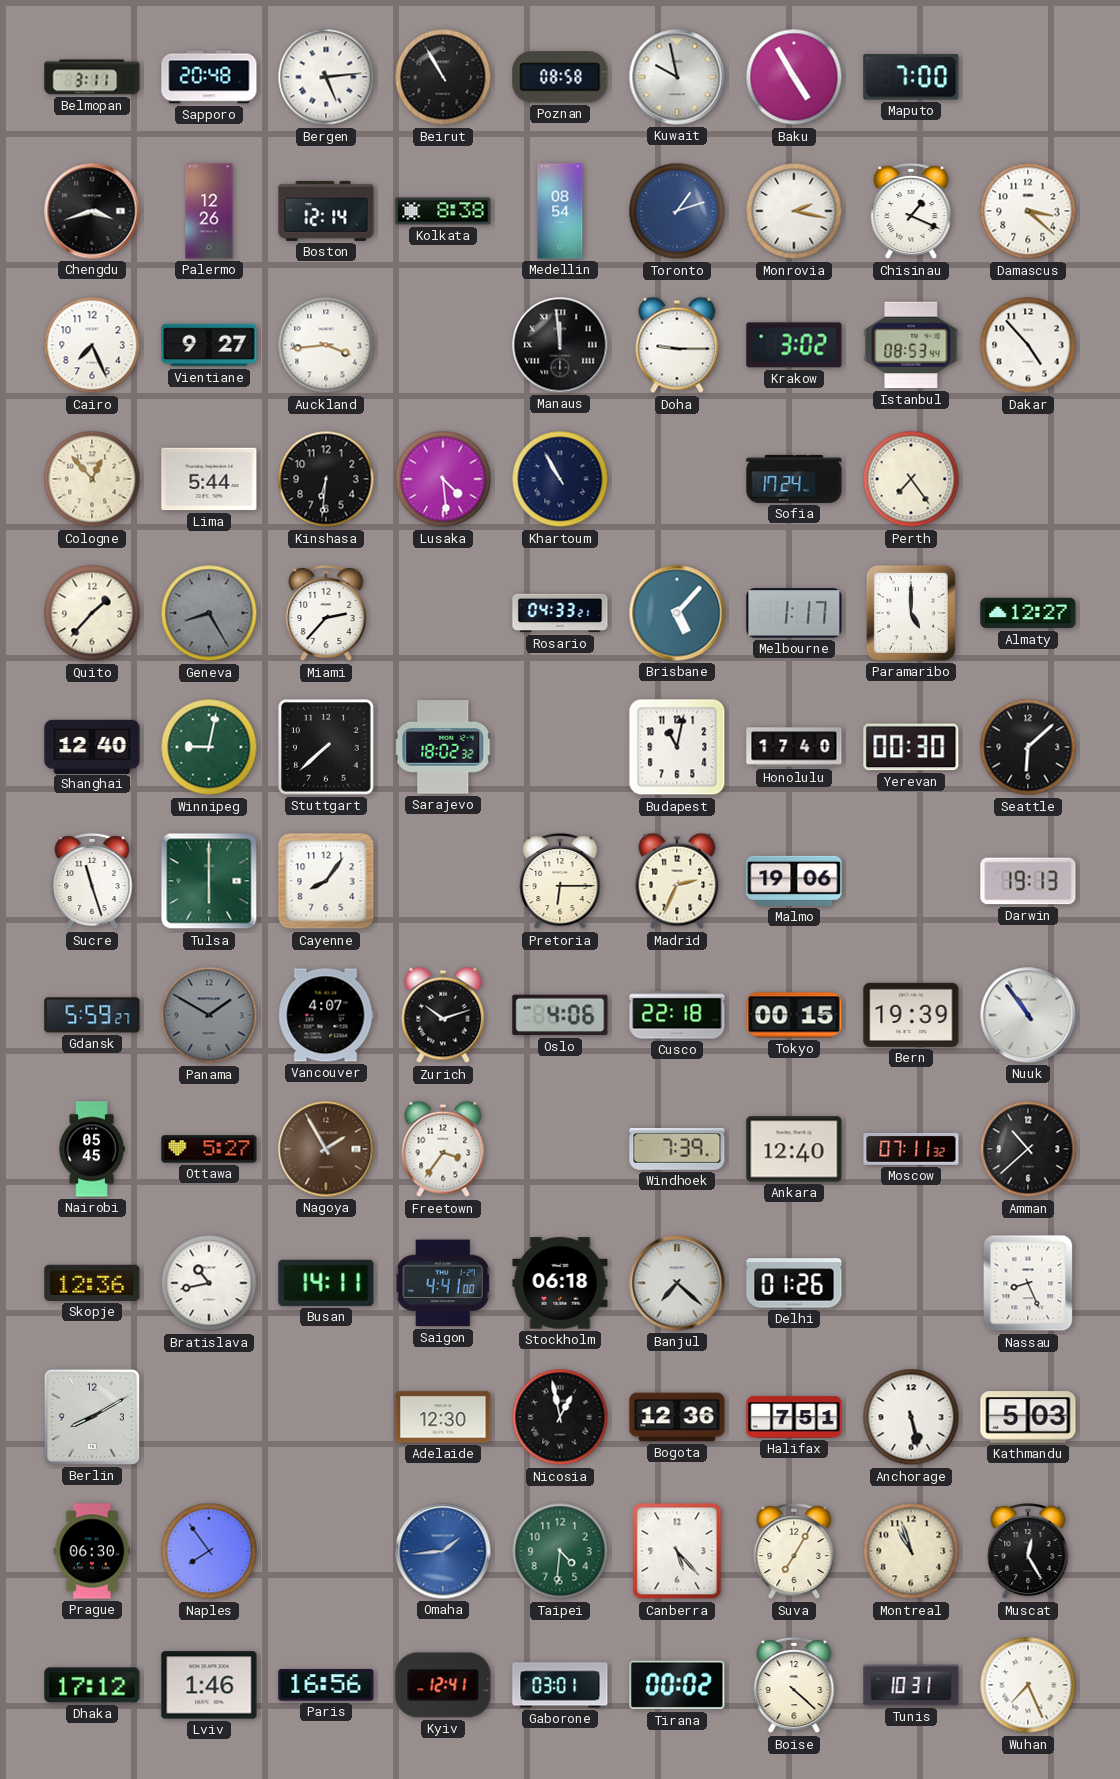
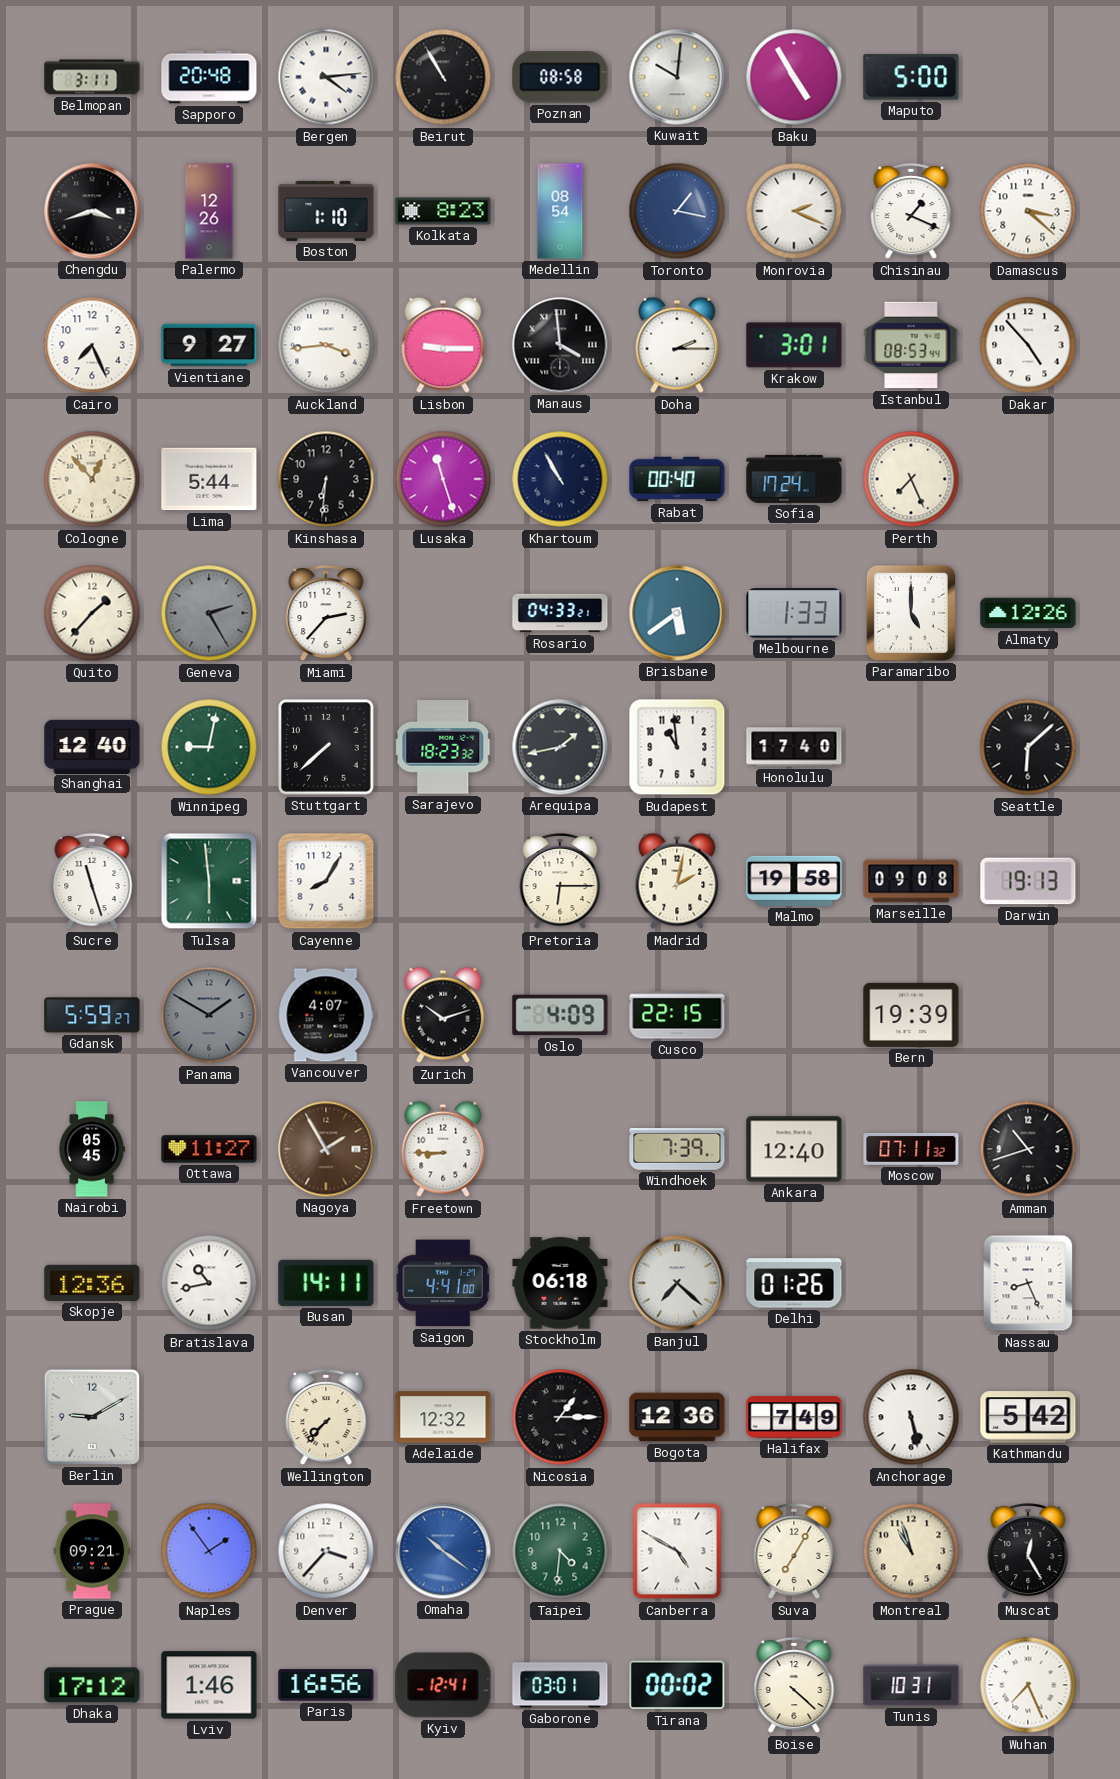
Bergen: 5:14 -> 4:14 (326, 77)
Kuwait: 9:58 -> 10:01 (677, 77)
Maputo: 7:00 -> 5:00 (911, 77)
Boston: 12:14 -> 1:10 (326, 211)
Kolkata: 8:38 -> 8:23 (443, 211)
Toronto: 1:12 -> 1:17 (677, 211)
Monrovia: 2:17 -> 2:19 (794, 211)
Lisbon: none -> 9:15 (443, 345)
Manaus: 11:59 -> 3:59 (560, 345)
Doha: 9:15 -> 2:15 (677, 345)
Krakow: 3:02 -> 3:01 (794, 345)
Lusaka: 4:29 -> 11:27 (443, 479)
Rabat: none -> 00:40 (677, 479)
Perth: 7:24 -> 7:26 (911, 479)
Geneva: 8:25 -> 2:25 (209, 613)
Brisbane: 5:07 -> 5:39 (677, 613)
Melbourne: 1:17 -> 1:33 (794, 613)
Almaty: 12:27 -> 12:26 (1028, 613)
Sarajevo: 18:02 -> 18:23 (444, 747)
Arequipa: none -> 1:43 (560, 747)
Budapest: 11:02 -> 10:59 (677, 747)
Yerevan: 00:30 -> none (911, 747)
Tulsa: 6:00 -> 5:59 (209, 881)
Cayenne: 8:06 -> 8:05 (326, 881)
Madrid: 2:34 -> 2:02 (677, 881)
Malmo: 19:06 -> 19:58 (794, 881)
Marseille: none -> 09:08 (911, 881)
Oslo: 4:06 -> 4:09 (560, 1015)
Cusco: 22:18 -> 22:15 (677, 1015)
Tokyo: 00:15 -> none (794, 1015)
Nuuk: 10:54 -> none (1028, 1015)
Ottawa: 5:27 -> 11:27 (209, 1149)
Freetown: 3:36 -> 8:45 (443, 1149)
Amman: 10:38 -> 10:42 (1028, 1149)
Berlin: 8:10 -> 9:10 (92, 1417)
Wellington: none -> 7:37 (326, 1417)
Adelaide: 12:30 -> 12:32 (443, 1417)
Nicosia: 12:58 -> 1:15 (560, 1417)
Halifax: 7:51 -> 7:49 (794, 1417)
Kathmandu: 5:03 -> 5:42 (1028, 1417)
Prague: 06:30 -> 09:21 (92, 1551)
Naples: 7:54 -> 1:54 (209, 1551)
Denver: none -> 3:37 (326, 1551)
Omaha: 1:44 -> 10:21 (443, 1551)
Canberra: 5:23 -> 4:50 (677, 1551)
